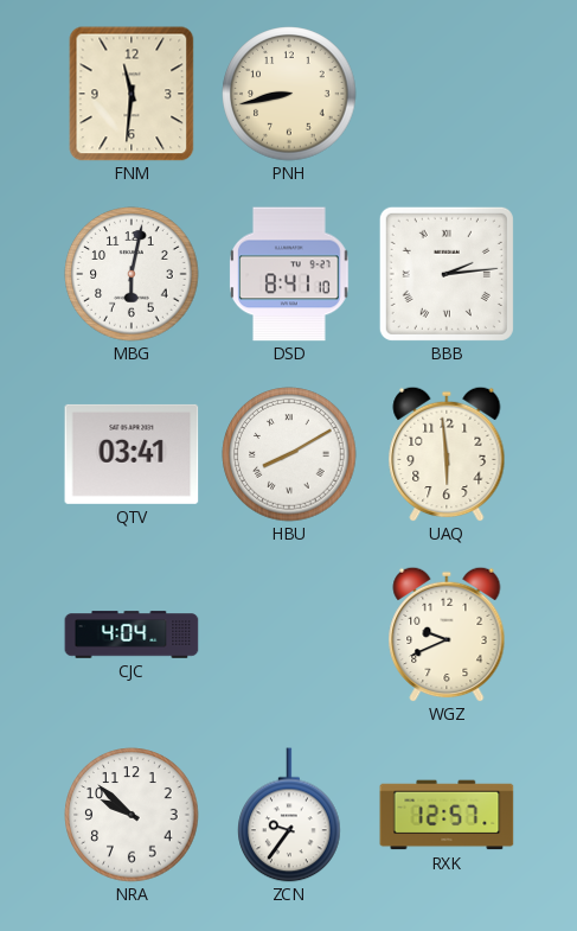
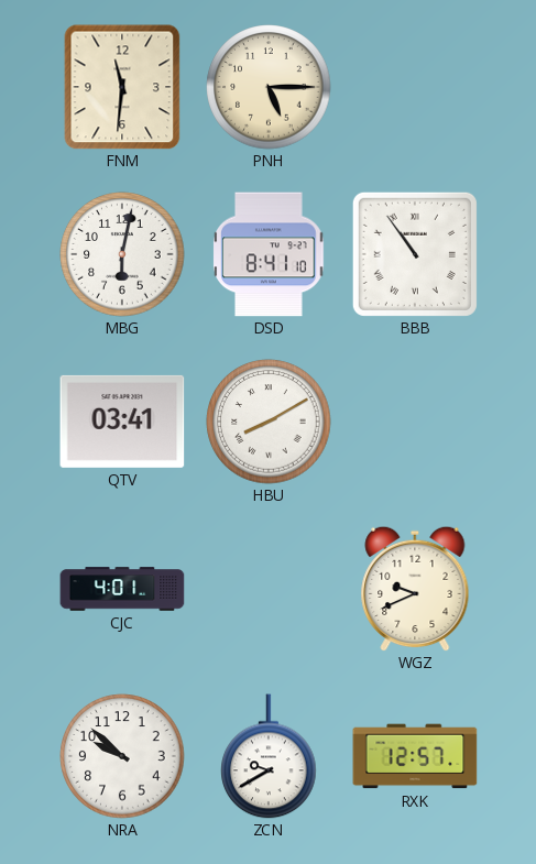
PNH: 8:43 -> 5:15 (269, 87)
BBB: 2:14 -> 10:54 (415, 254)
UAQ: 5:59 -> none (447, 454)
CJC: 4:04 -> 4:01 (122, 589)
ZCN: 9:36 -> 9:40 (269, 756)
